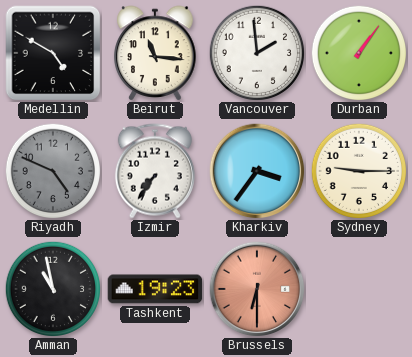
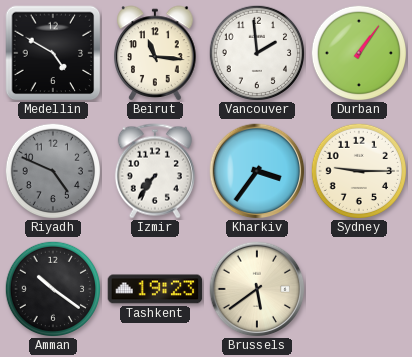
Amman: 10:58 -> 10:21 (52, 288)
Brussels: 6:30 -> 5:39 (257, 289)
Brussels dial: salmon -> cream (257, 289)
